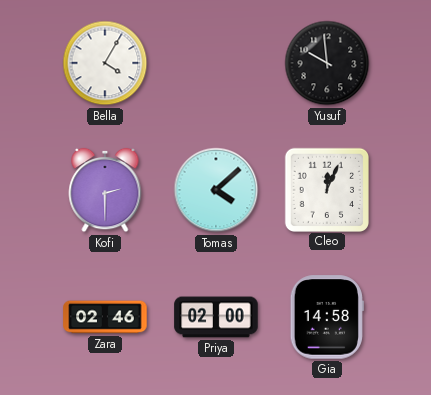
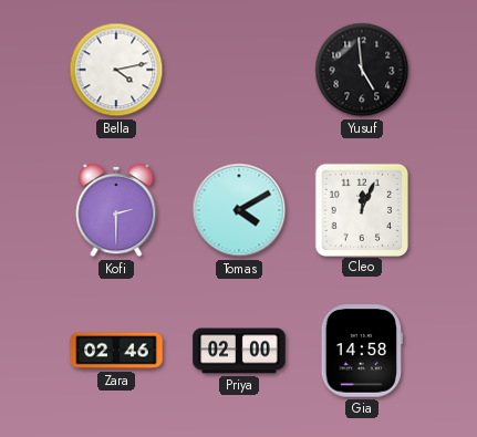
Bella: 4:05 -> 4:13 (116, 70)
Yusuf: 9:59 -> 4:59 (362, 70)
Tomas: 4:08 -> 4:10 (239, 210)
